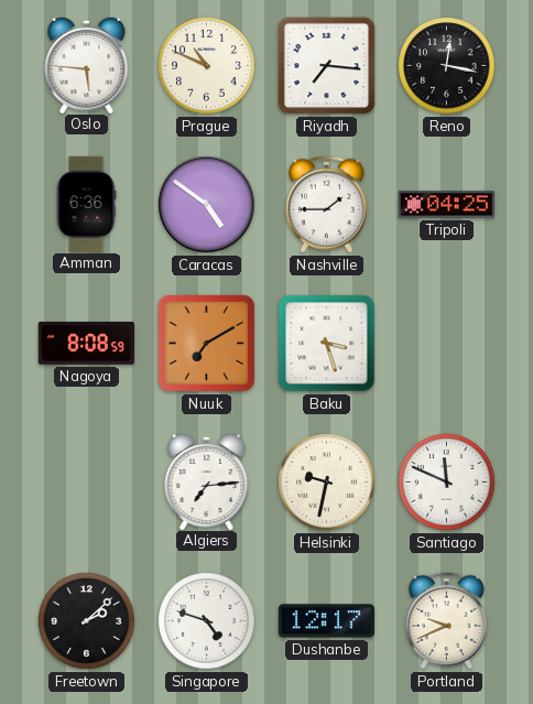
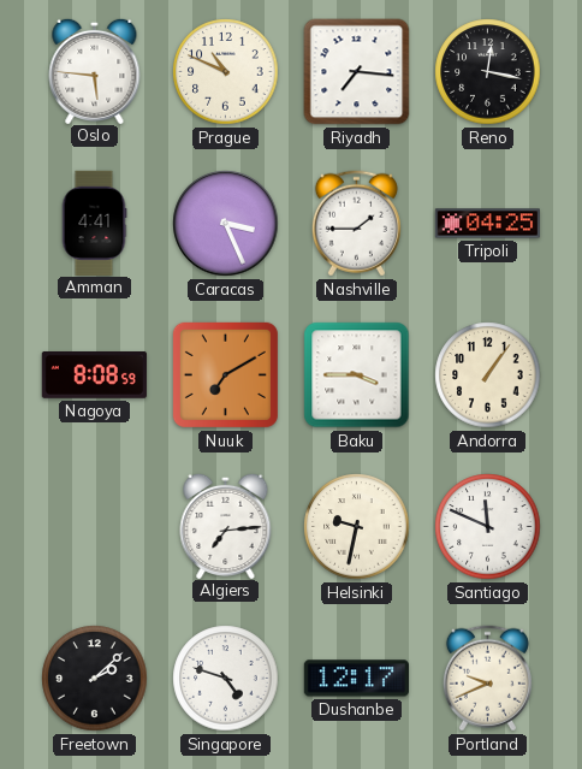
Amman: 6:36 -> 4:41 (94, 223)
Caracas: 4:51 -> 3:26 (226, 224)
Baku: 3:27 -> 3:45 (357, 375)
Andorra: none -> 1:06 (488, 375)
